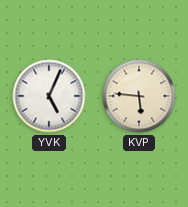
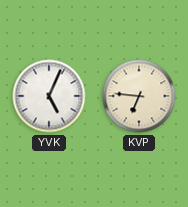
KVP: 5:46 -> 6:46 (139, 96)
